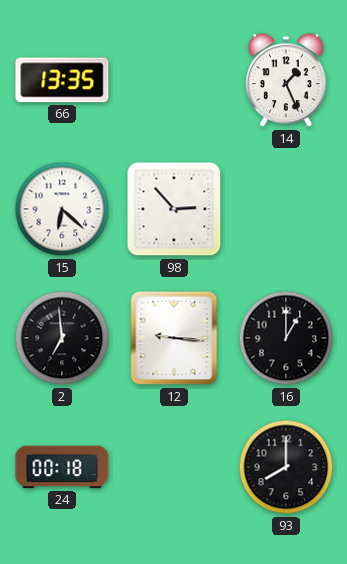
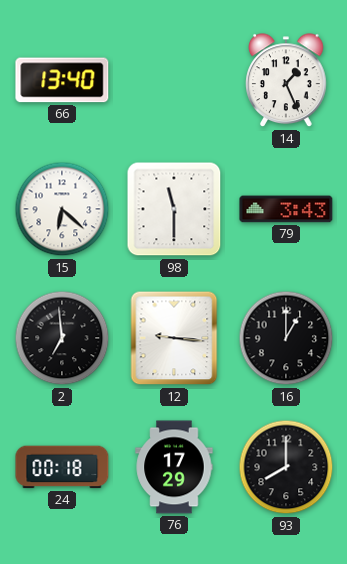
66: 13:35 -> 13:40 (62, 80)
98: 2:53 -> 11:30 (174, 209)
79: none -> 3:43 (286, 209)
76: none -> 17:29 (174, 467)
